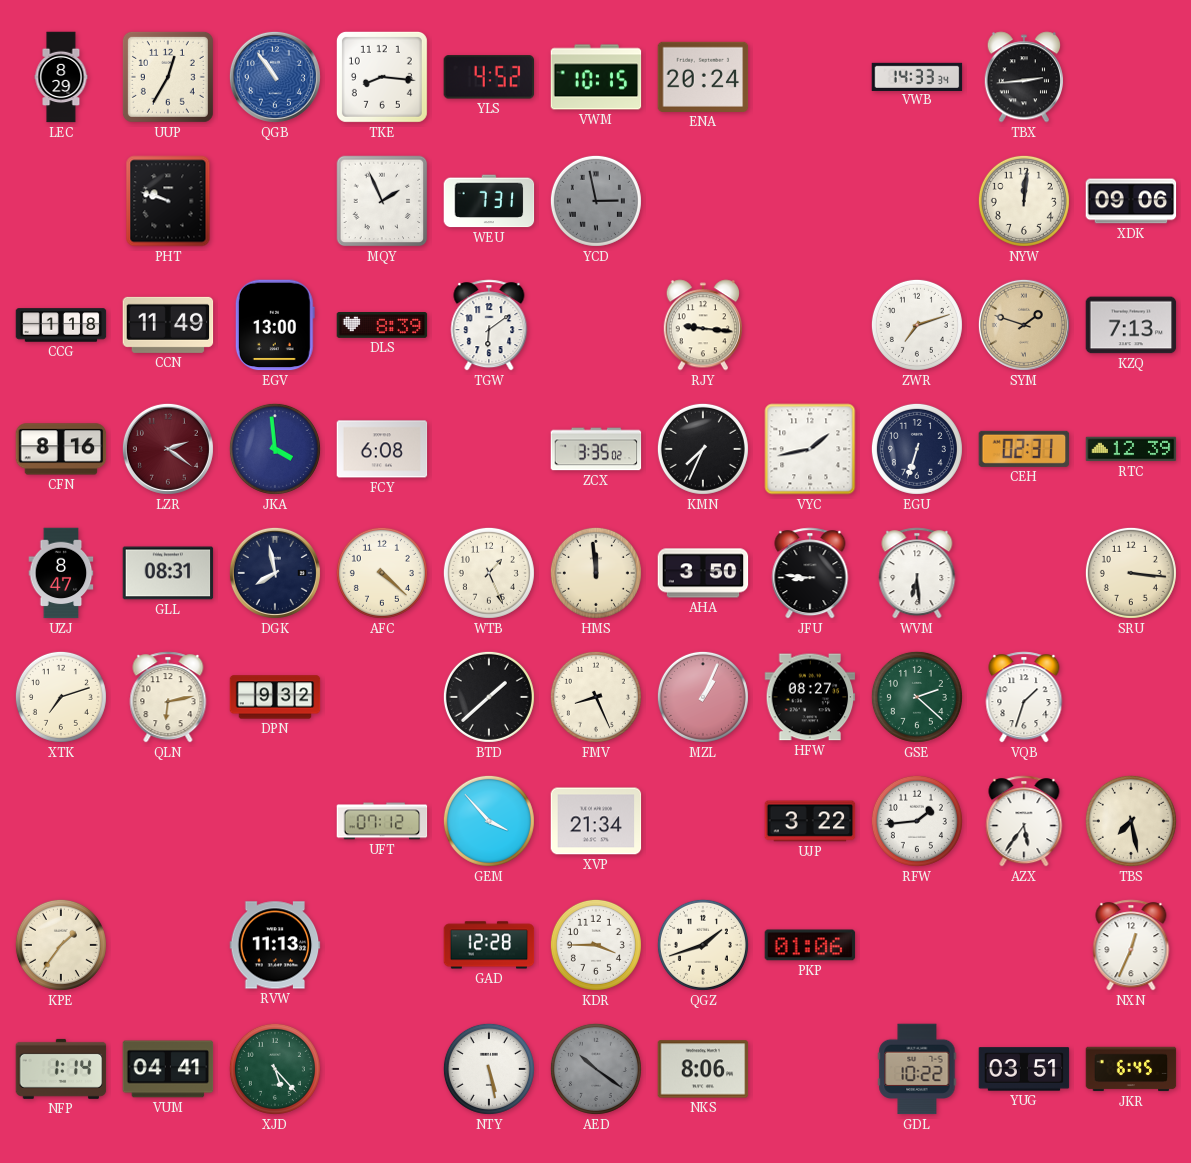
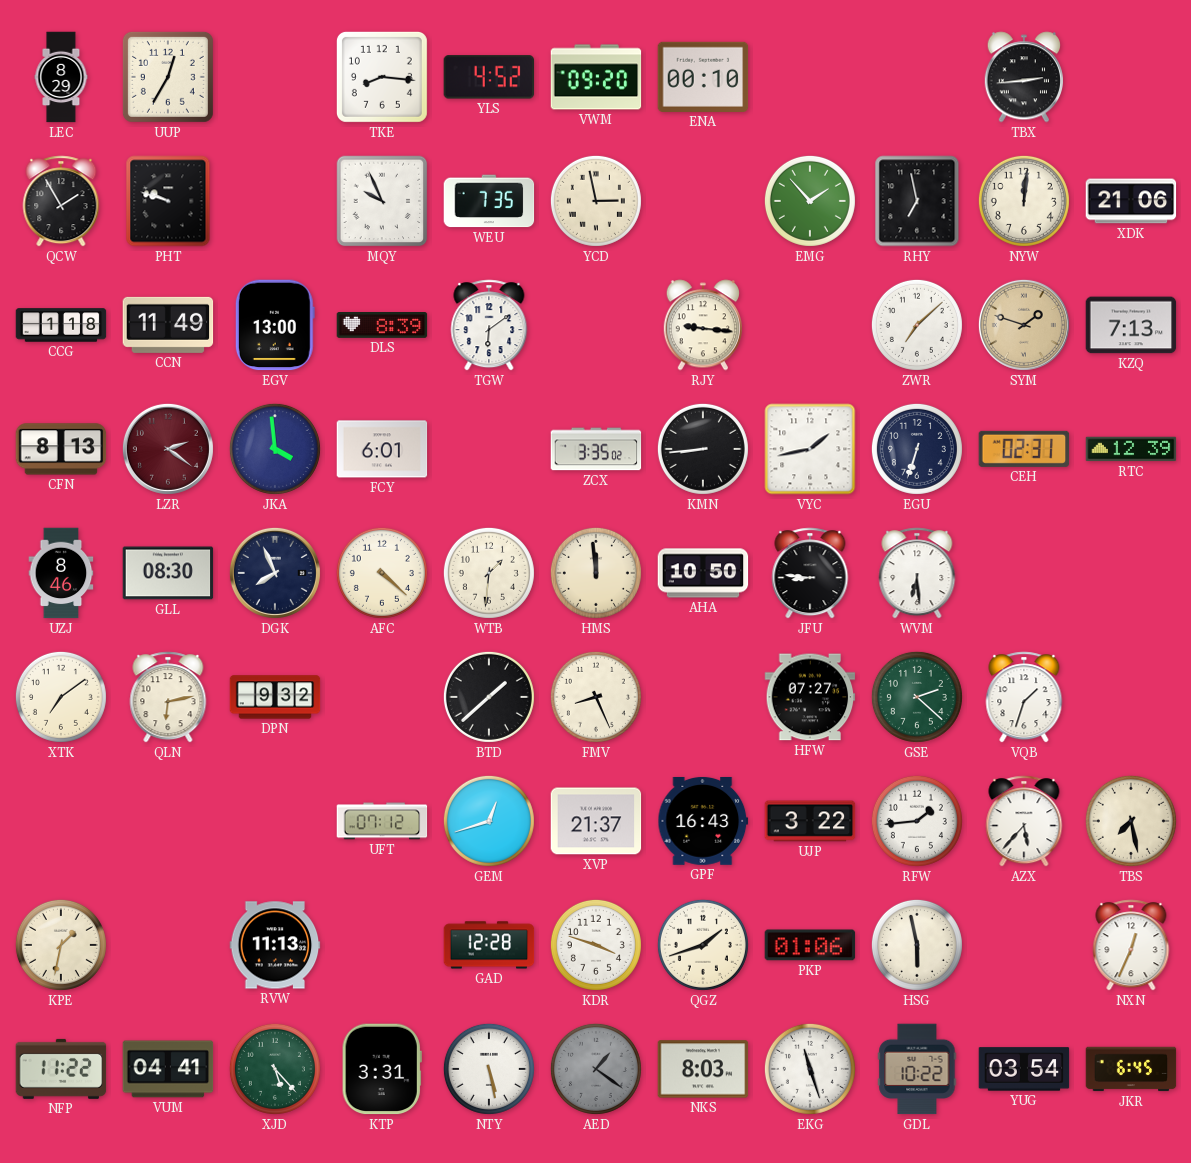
QGB: 10:54 -> none (275, 77)
VWM: 10:15 -> 09:20 (596, 77)
ENA: 20:24 -> 00:10 (703, 77)
VWB: 14:33 -> none (917, 76)
QCW: none -> 1:55 (61, 201)
MQY: 1:56 -> 9:56 (382, 201)
WEU: 7:31 -> 7:35 (489, 201)
YCD dial: grey -> cream (596, 201)
EMG: none -> 1:53 (810, 201)
RHY: none -> 6:58 (917, 201)
XDK: 09:06 -> 21:06 (1131, 201)
ZWR: 7:12 -> 7:08 (917, 325)
CFN: 8:16 -> 8:13 (61, 449)
FCY: 6:08 -> 6:01 (382, 449)
KMN: 7:34 -> 8:44 (703, 449)
UZJ: 8:47 -> 8:46 (61, 573)
GLL: 08:31 -> 08:30 (168, 573)
DGK: 7:58 -> 7:56 (275, 573)
WTB: 1:26 -> 1:31 (489, 573)
AHA: 3:50 -> 10:50 (703, 573)
SRU: 3:16 -> none (1131, 573)
XTK: 7:12 -> 7:09 (61, 697)
MZL: 1:04 -> none (703, 697)
HFW: 08:27 -> 07:27 (810, 697)
GEM: 3:53 -> 12:42 (489, 821)
XVP: 21:34 -> 21:37 (596, 821)
GPF: none -> 16:43 (703, 821)
AZX: 5:36 -> 5:37 (1024, 821)
KPE: 1:36 -> 1:32 (61, 945)
KDR: 3:45 -> 3:48 (596, 945)
HSG: none -> 5:58 (917, 945)
NFP: 1:14 -> 11:22 (61, 1069)
KTP: none -> 3:31 (382, 1069)
AED: 10:21 -> 1:21 (596, 1069)
NKS: 8:06 -> 8:03 (703, 1069)
EKG: none -> 11:27 (810, 1069)
YUG: 03:51 -> 03:54 (1024, 1069)
